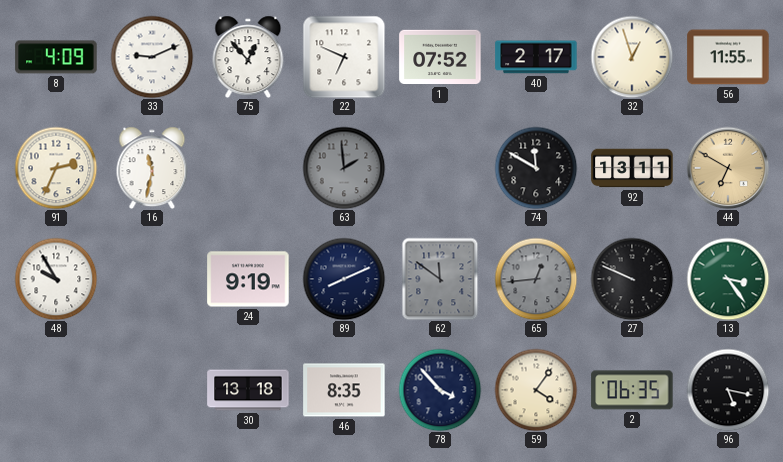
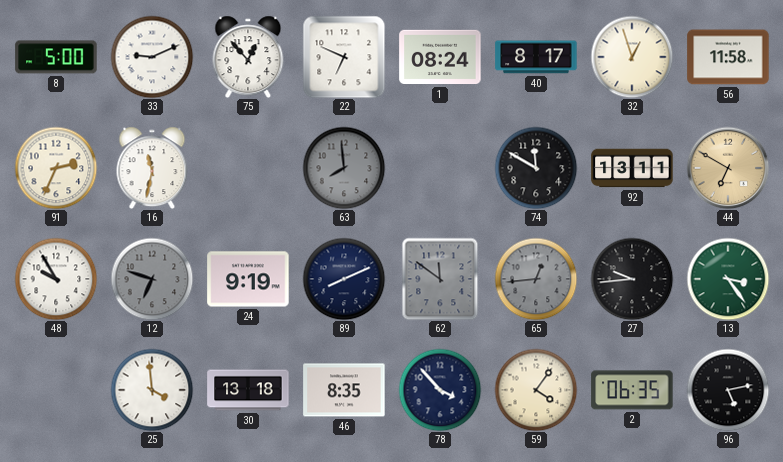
8: 4:09 -> 5:00 (56, 57)
1: 07:52 -> 08:24 (440, 57)
40: 2:17 -> 8:17 (536, 57)
56: 11:55 -> 11:58 (728, 57)
63: 1:59 -> 7:59 (344, 168)
12: none -> 6:48 (152, 279)
27: 9:49 -> 9:44 (632, 279)
25: none -> 3:59 (152, 390)
96: 5:17 -> 5:13 (728, 390)
